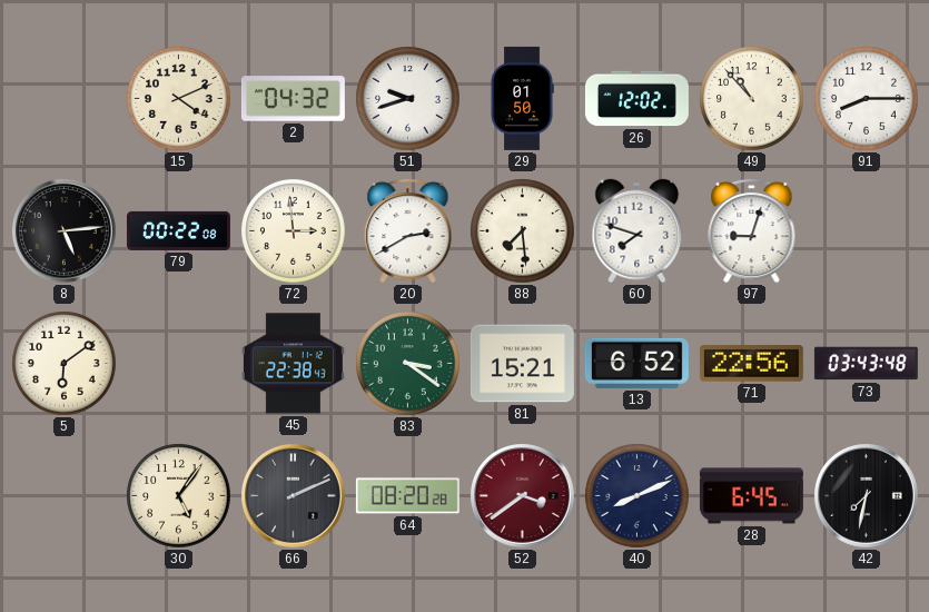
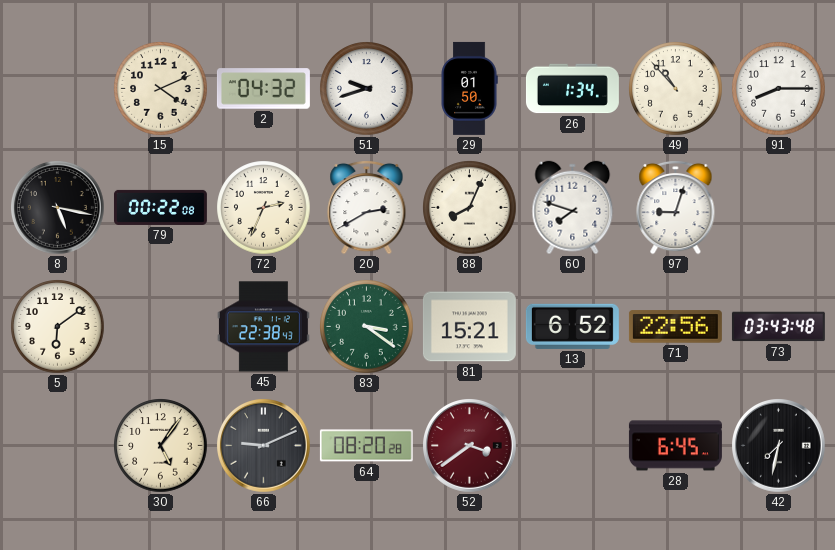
26: 12:02 -> 1:34 (572, 89)
8: 5:14 -> 5:17 (58, 208)
72: 2:59 -> 2:34 (264, 208)
88: 7:29 -> 8:04 (470, 208)
66: 2:11 -> 9:11 (264, 446)
40: 8:11 -> none (638, 496)
